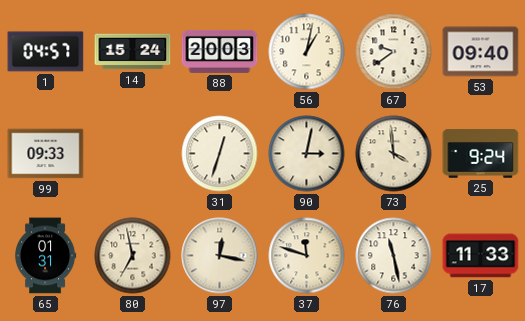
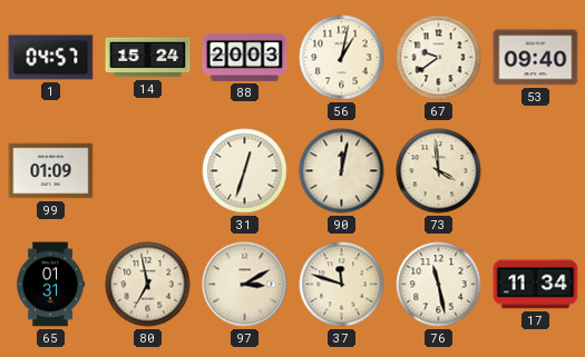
99: 09:33 -> 01:09 (51, 171)
90: 3:02 -> 12:02 (342, 171)
25: 9:24 -> none (481, 154)
97: 12:17 -> 3:10 (245, 285)
17: 11:33 -> 11:34 (536, 285)
